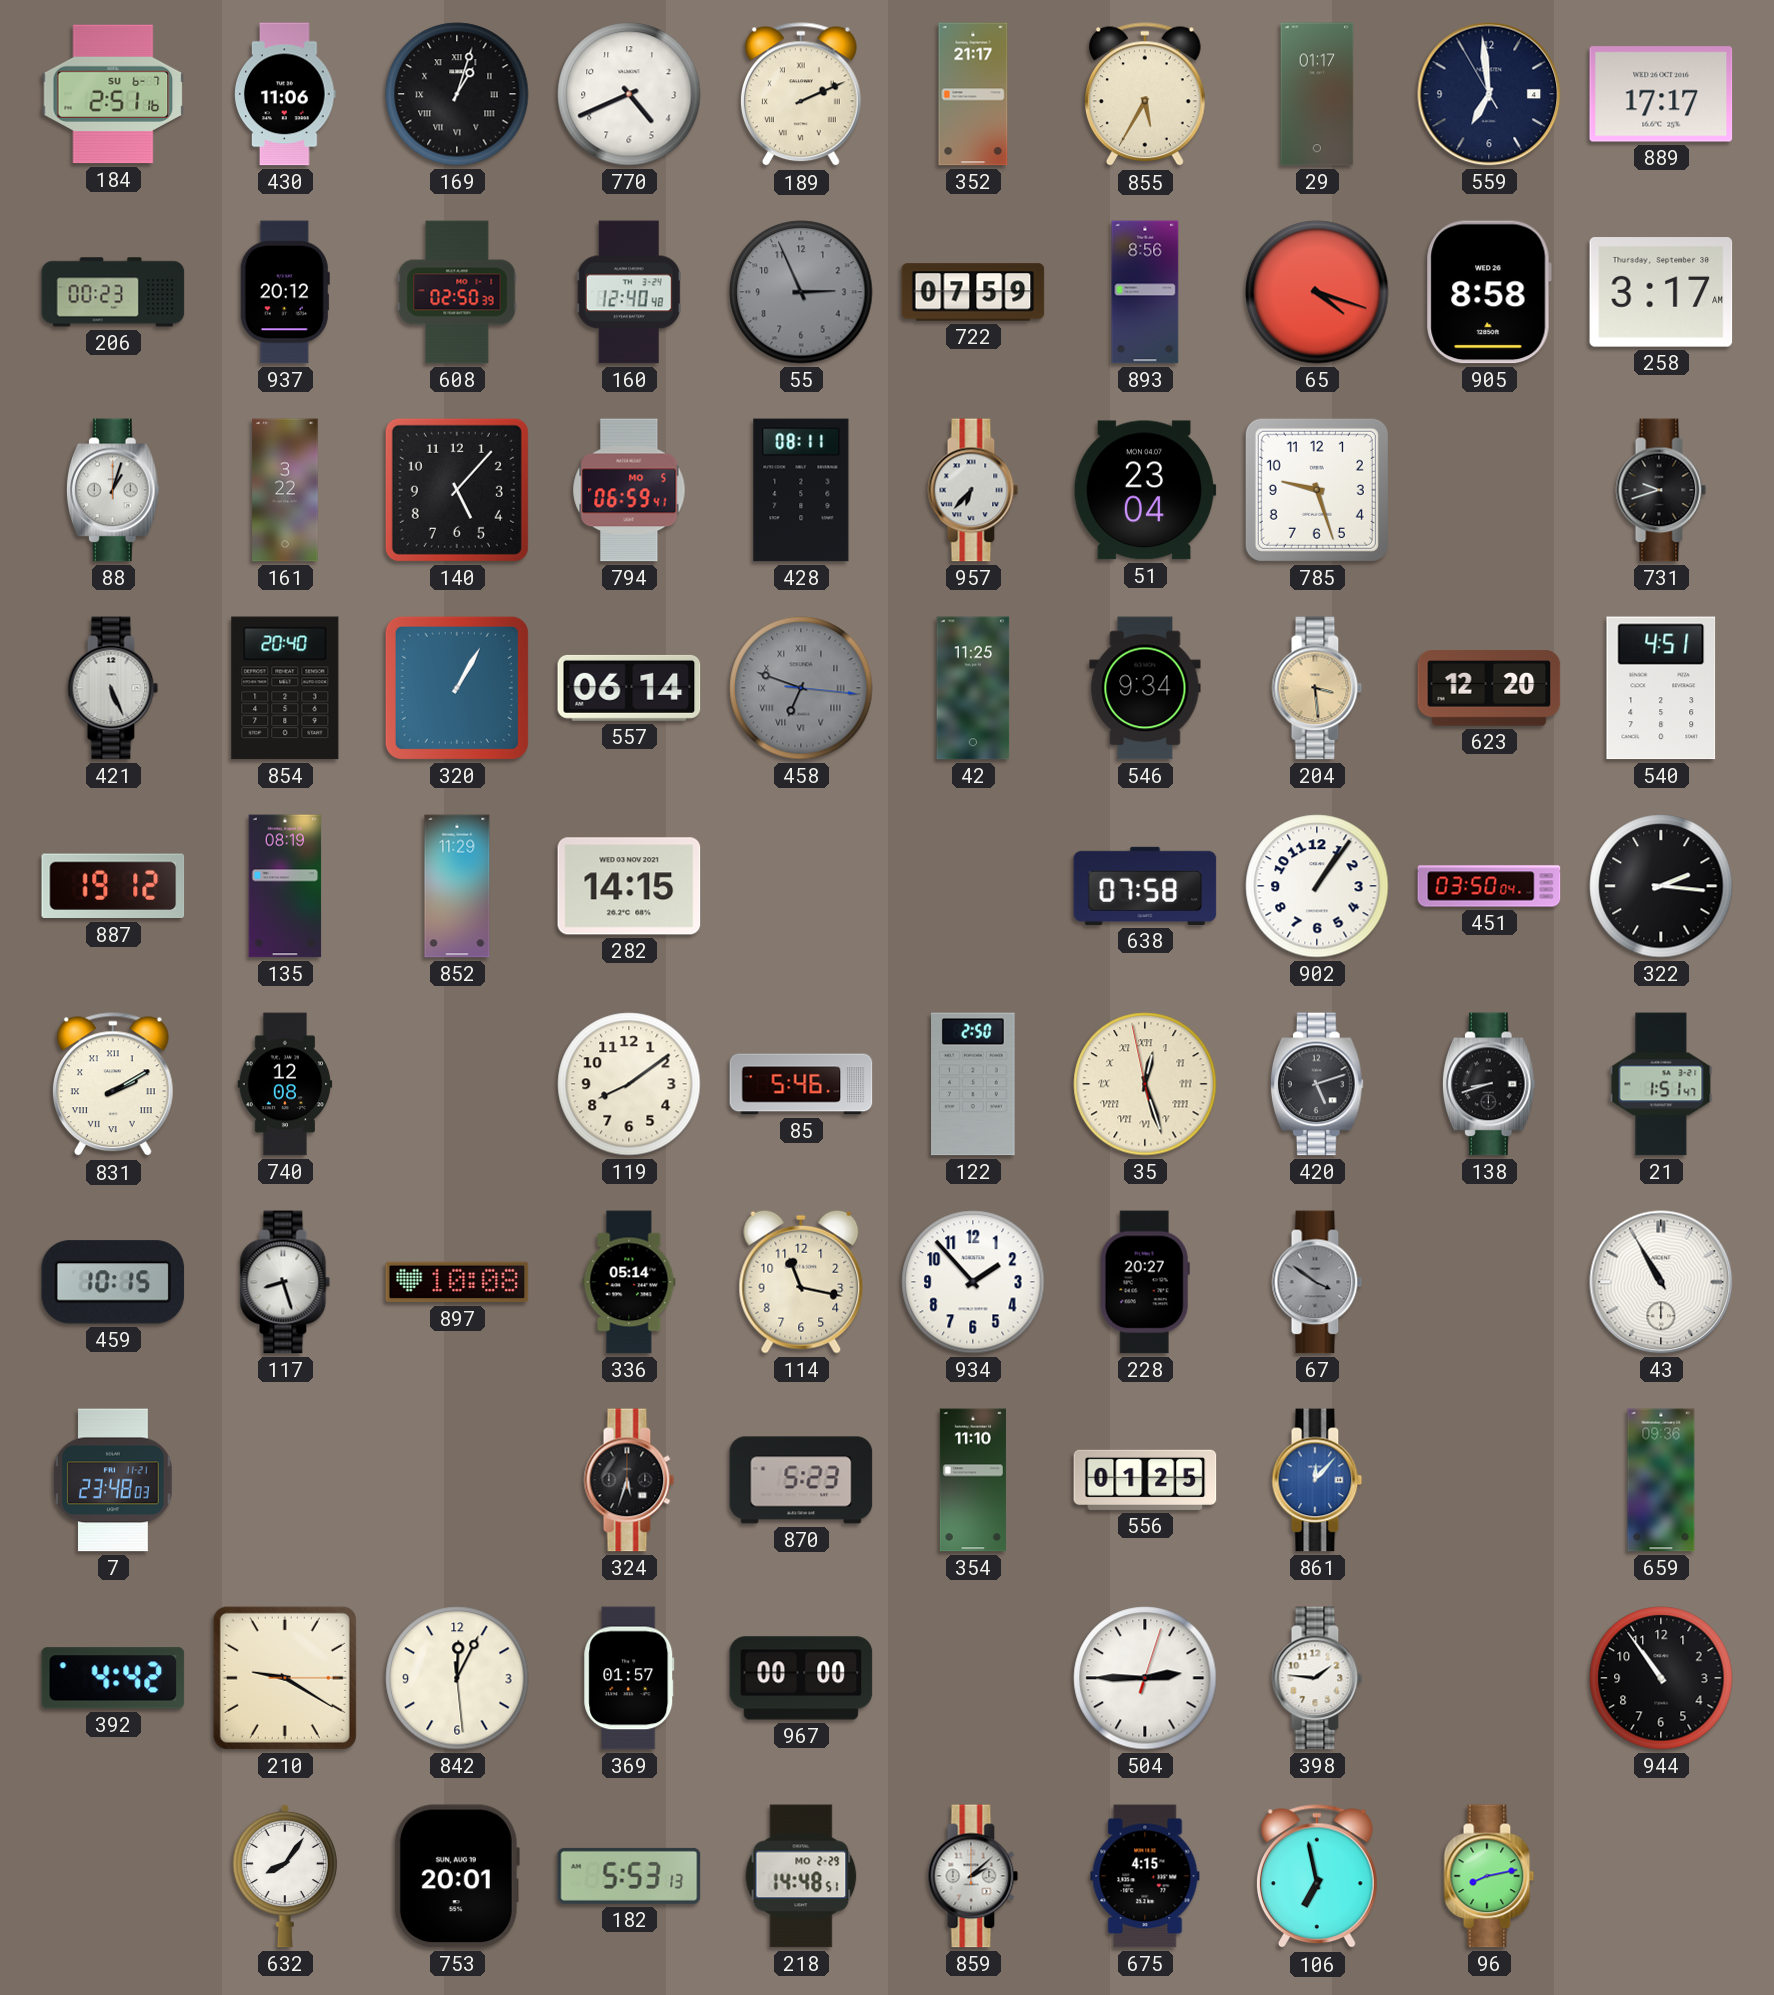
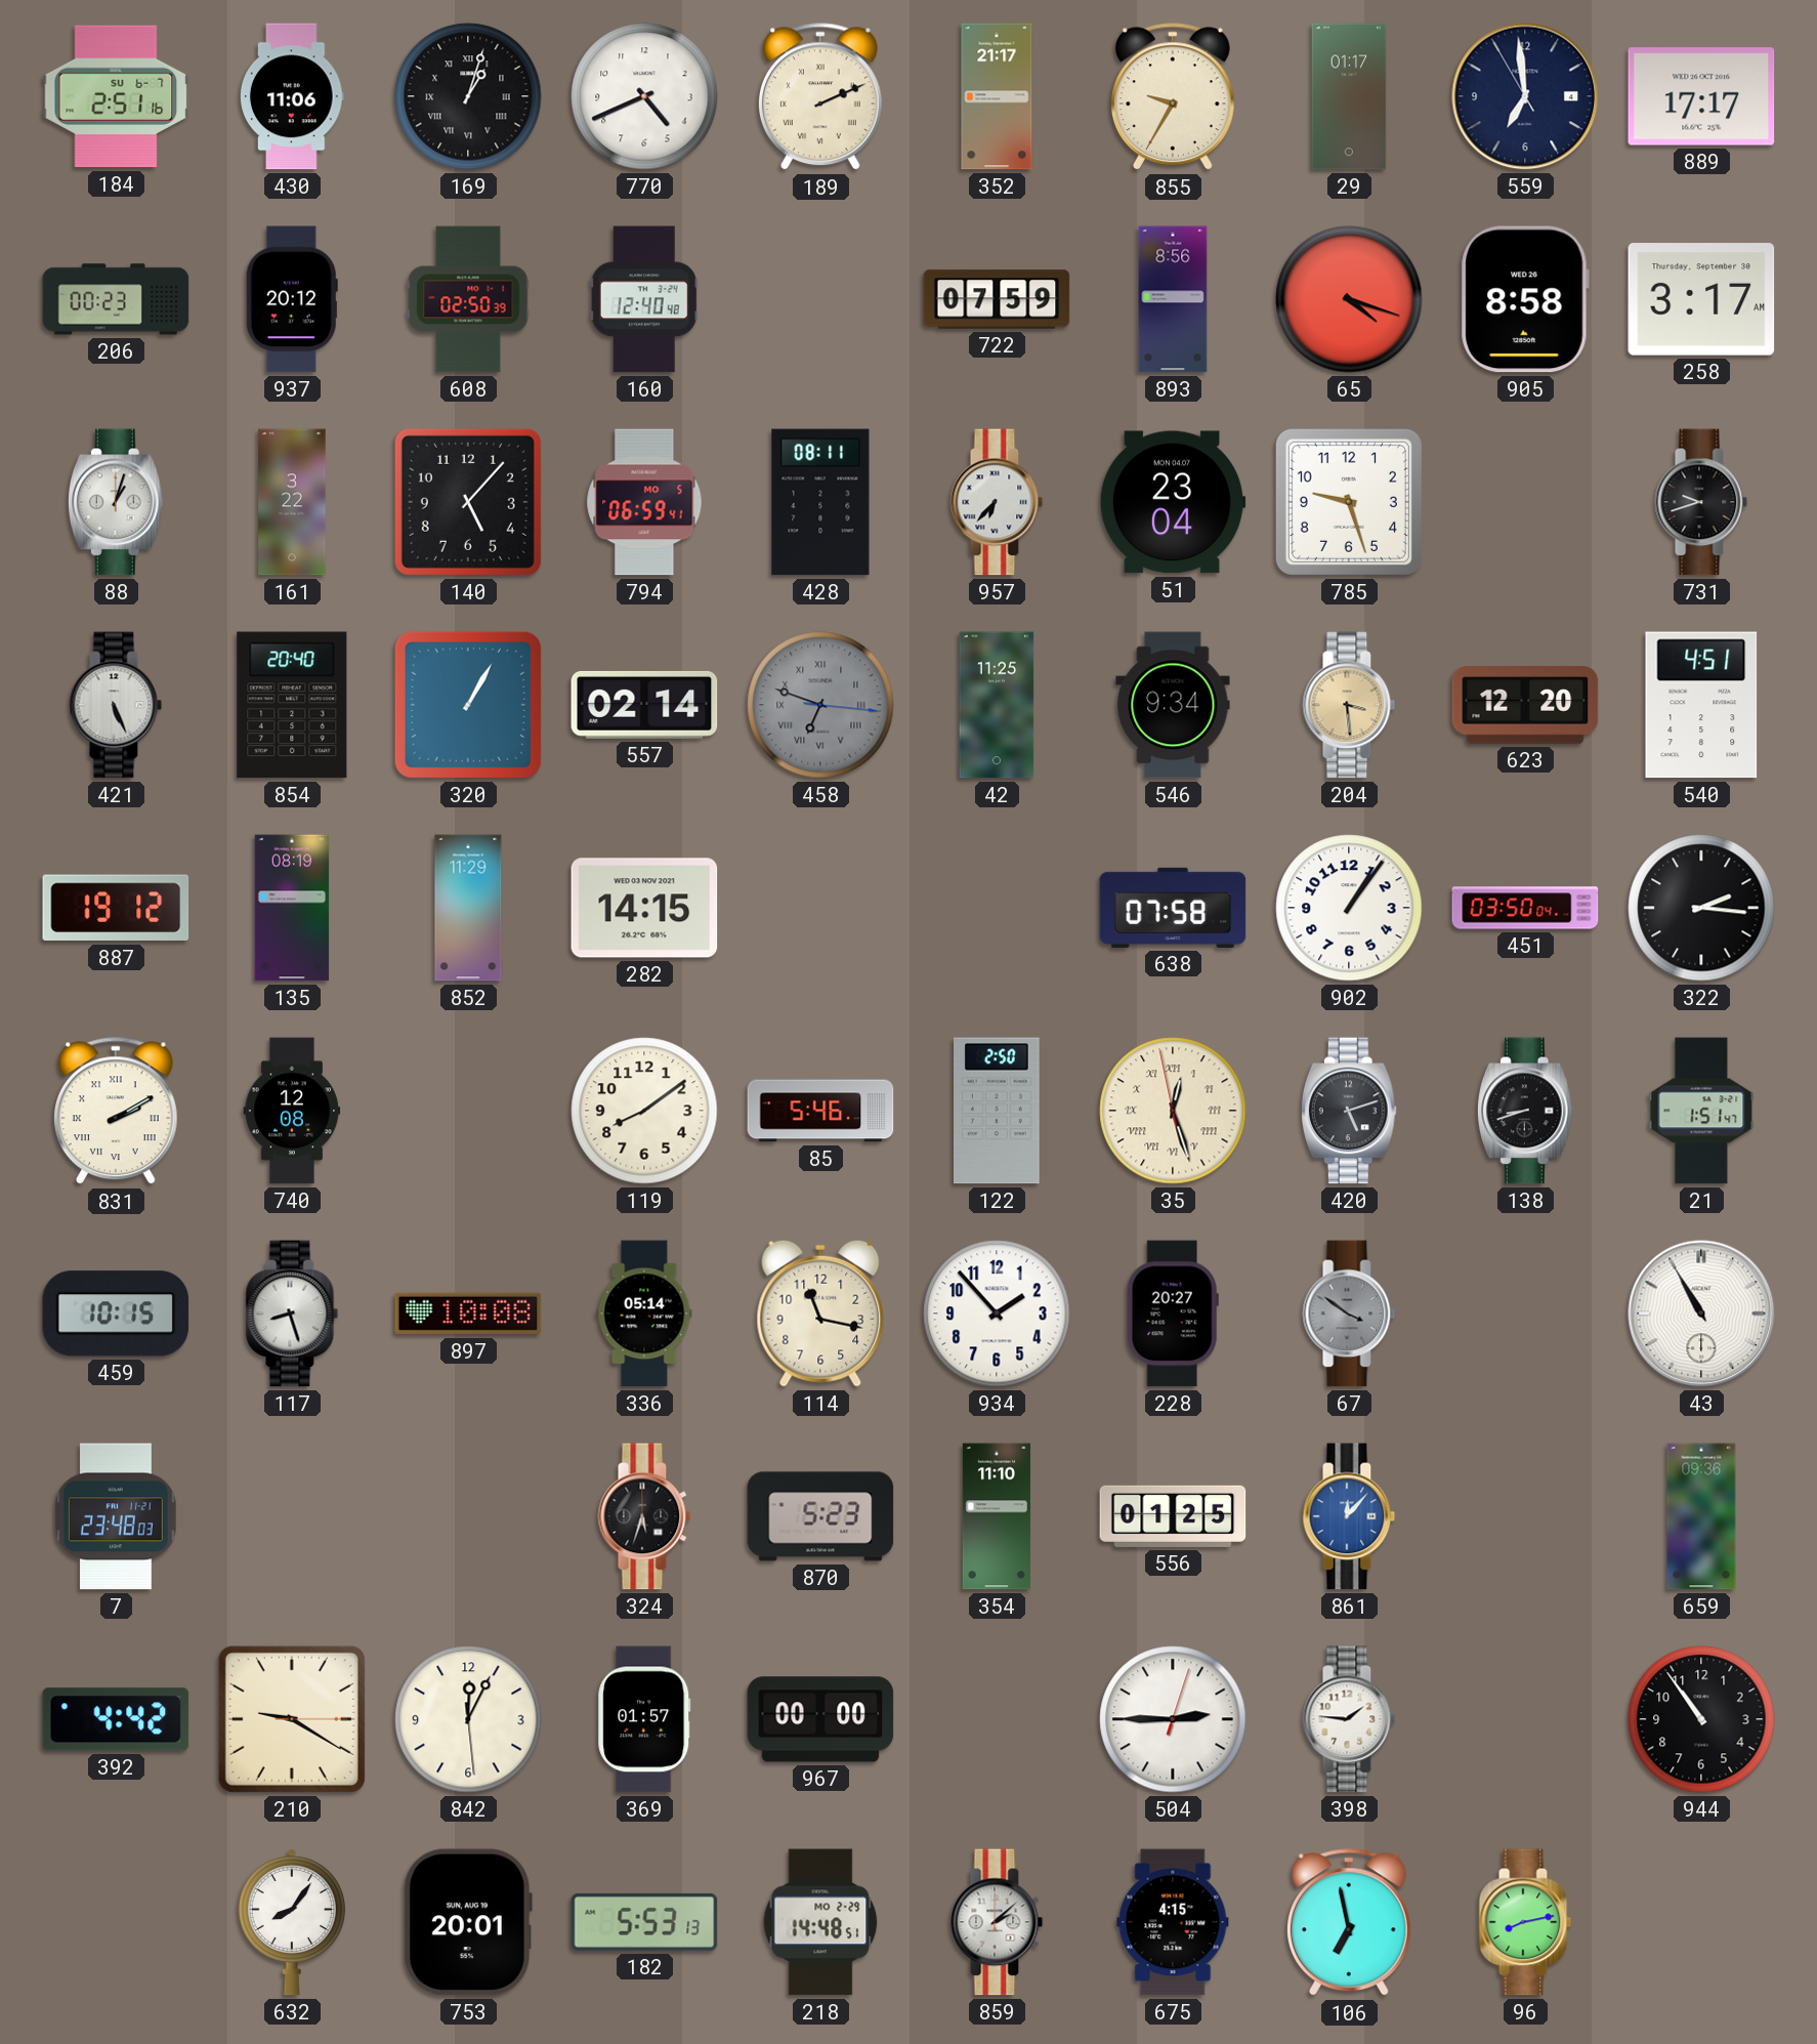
855: 5:35 -> 9:35 (1173, 97)
55: 2:56 -> none (801, 292)
557: 06:14 -> 02:14 (644, 705)
